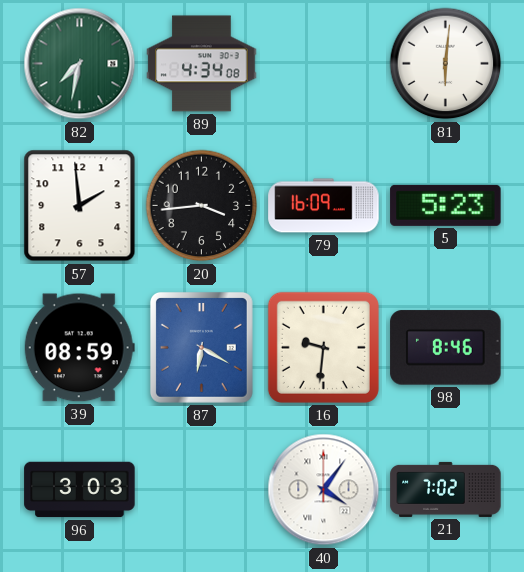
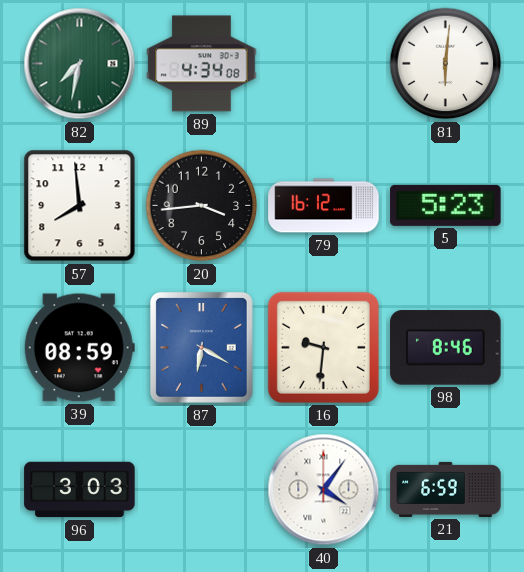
57: 1:59 -> 7:59 (80, 206)
79: 16:09 -> 16:12 (324, 206)
21: 7:02 -> 6:59 (446, 489)
